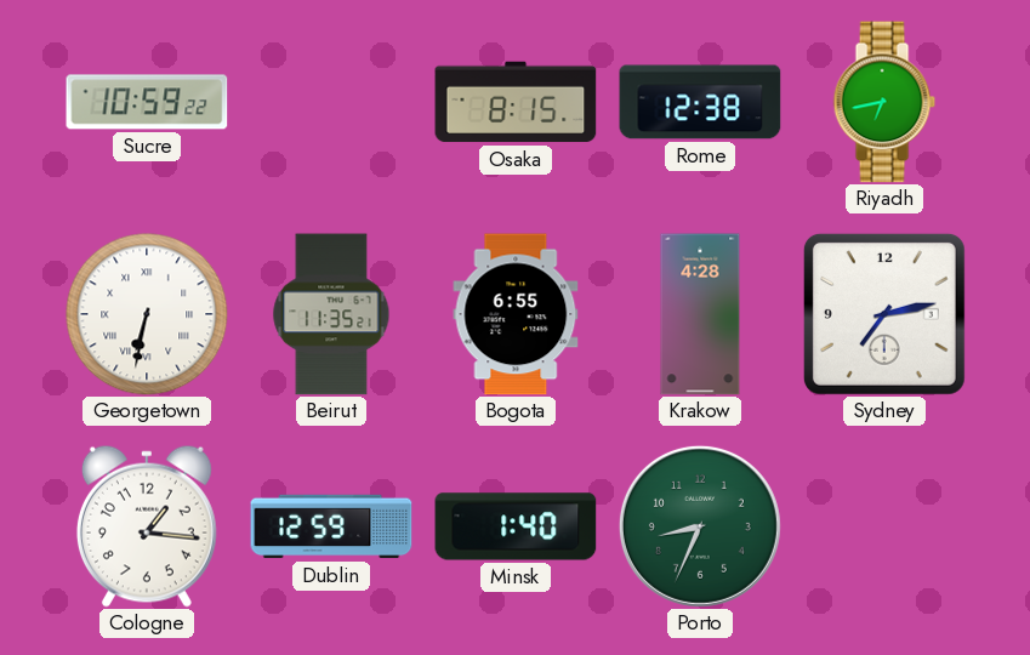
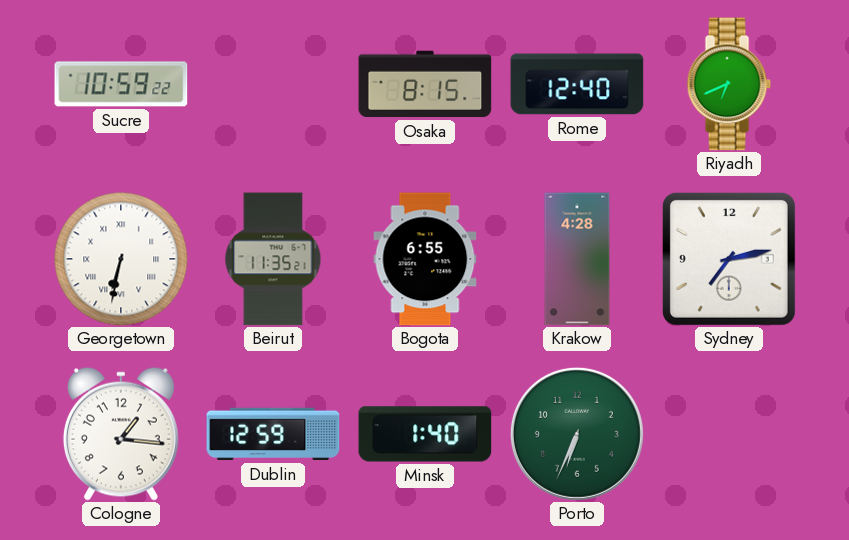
Rome: 12:38 -> 12:40 (577, 84)
Riyadh: 6:43 -> 6:41 (729, 84)
Porto: 8:34 -> 6:34 (577, 434)
